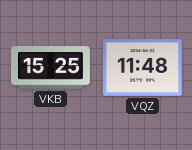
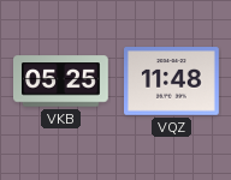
VKB: 15:25 -> 05:25 (61, 82)
